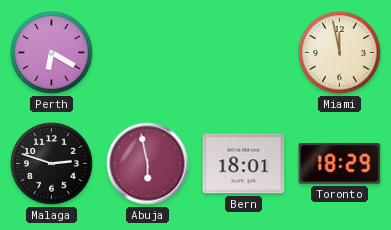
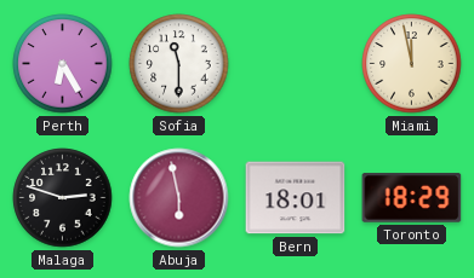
Perth: 6:20 -> 6:25 (63, 64)
Sofia: none -> 11:30 (179, 64)
